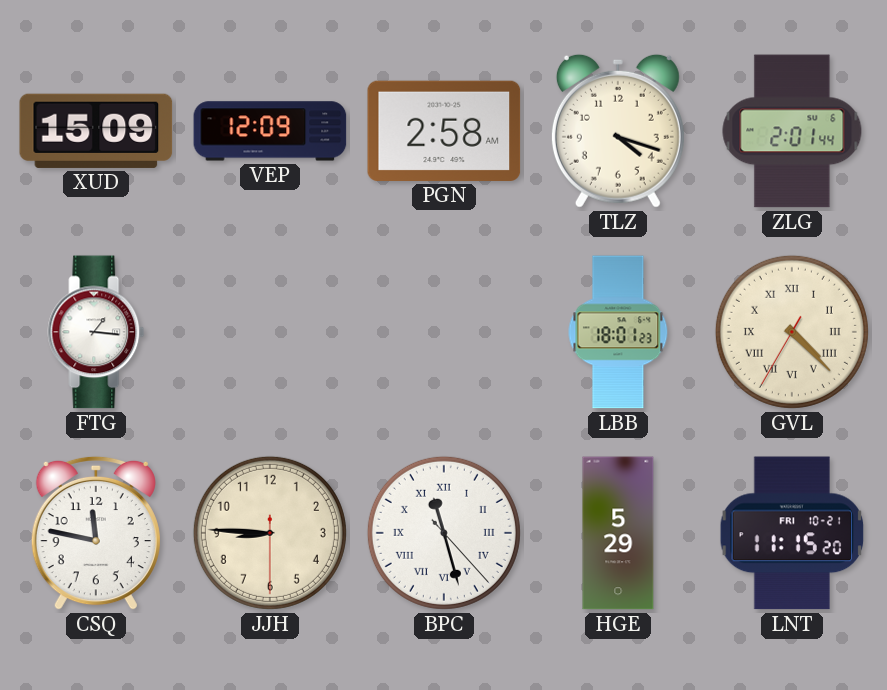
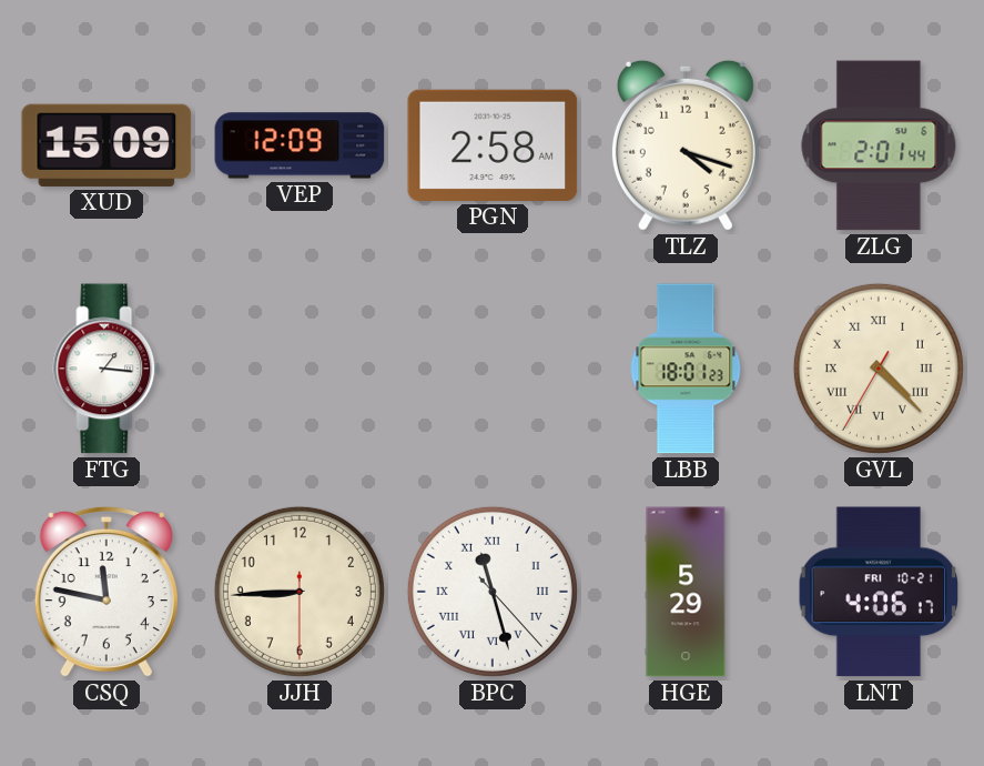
JJH: 8:45 -> 8:44 (300, 592)
LNT: 11:15 -> 4:06 (879, 592)
